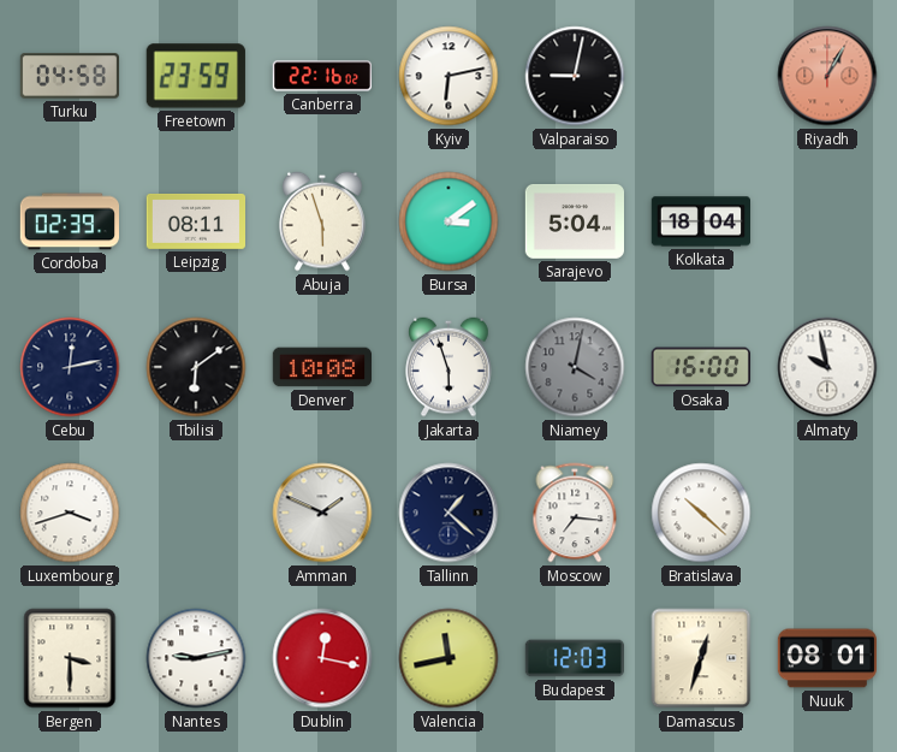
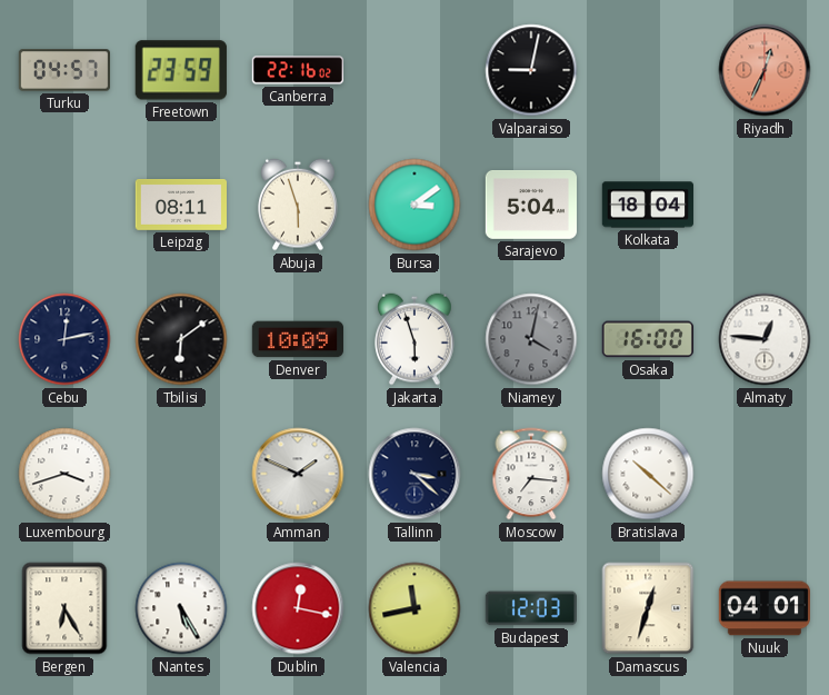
Turku: 04:58 -> 04:57 (63, 70)
Kyiv: 6:13 -> none (448, 76)
Riyadh: 1:05 -> 12:34 (765, 70)
Cordoba: 02:39 -> none (69, 221)
Denver: 10:08 -> 10:09 (297, 339)
Almaty: 9:58 -> 12:46 (765, 339)
Tallinn: 1:22 -> 3:22 (414, 474)
Bergen: 3:30 -> 6:25 (64, 608)
Nantes: 9:13 -> 5:25 (181, 608)
Nuuk: 08:01 -> 04:01 (763, 608)
